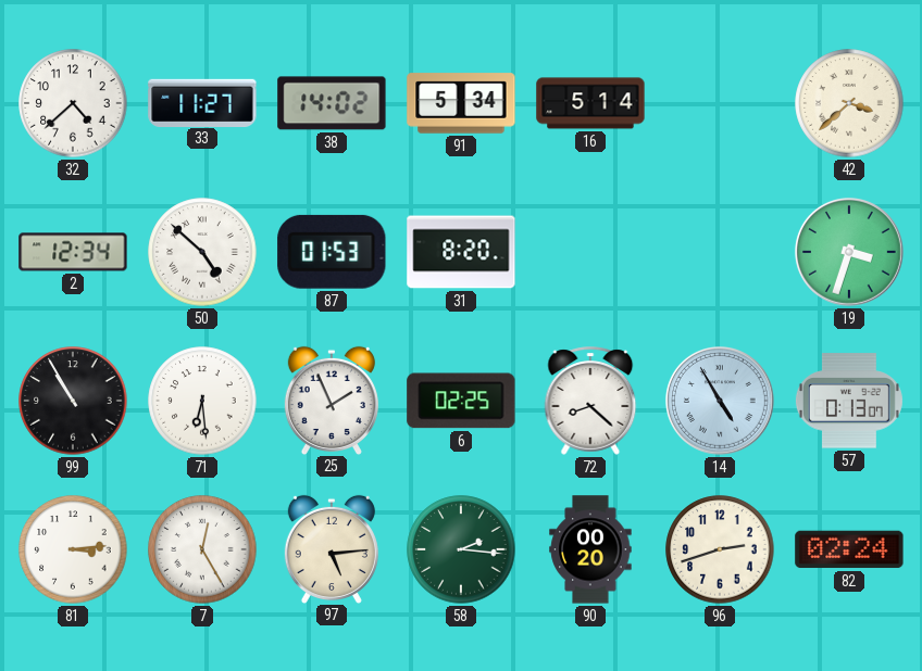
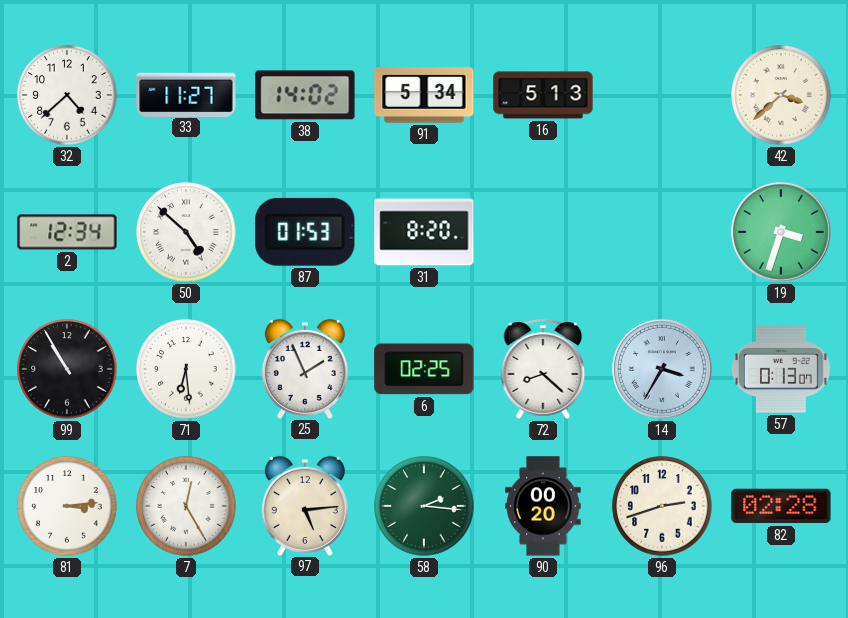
16: 5:14 -> 5:13 (543, 95)
14: 4:55 -> 3:35 (662, 369)
82: 02:24 -> 02:28 (781, 506)
